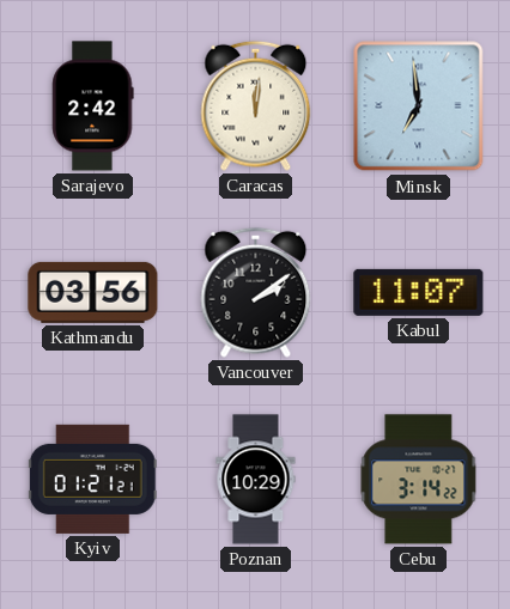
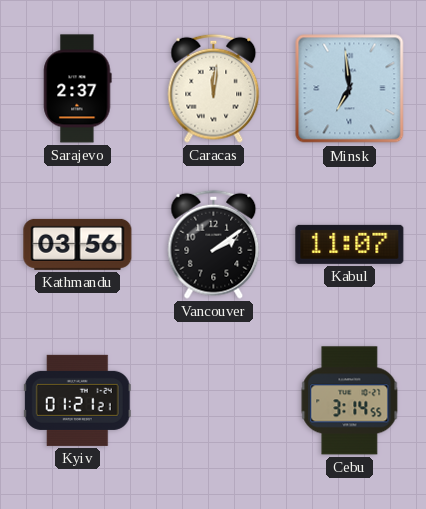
Sarajevo: 2:42 -> 2:37 (78, 89)
Poznan: 10:29 -> none (256, 480)
Cebu: 3:14:22 -> 3:14:55 (350, 401)
